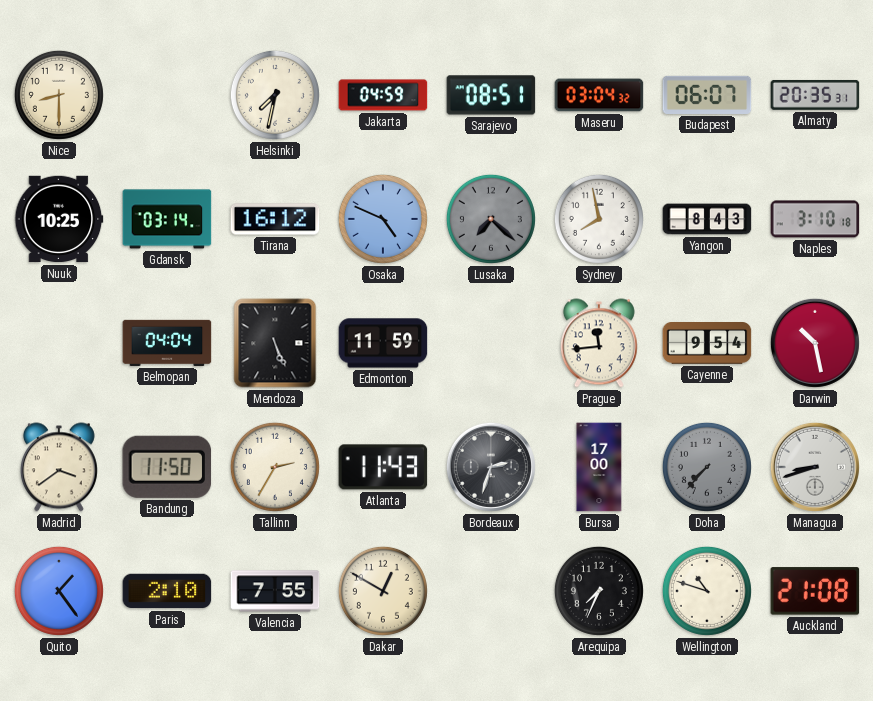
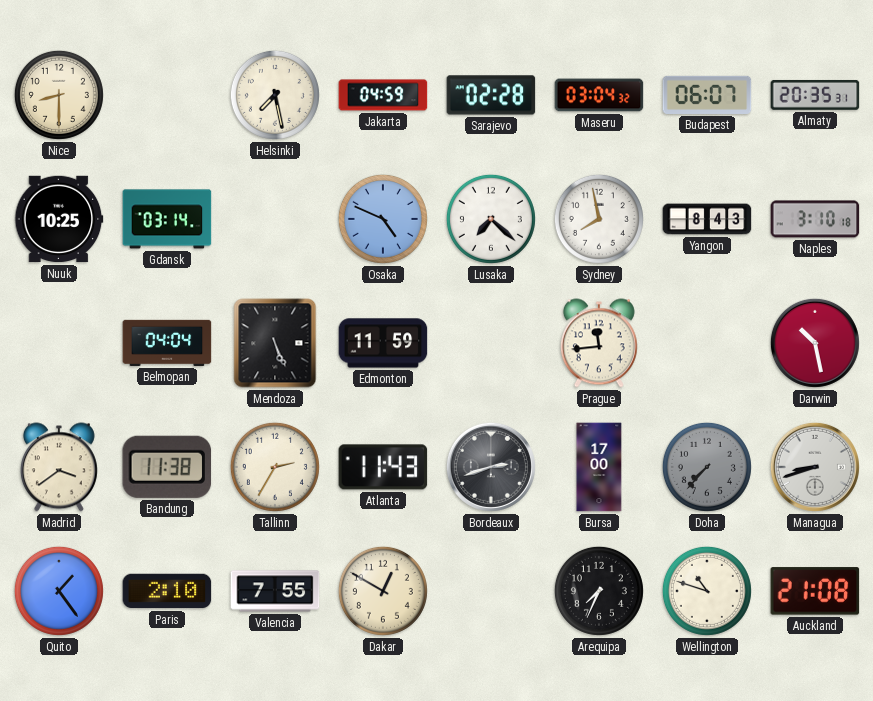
Helsinki: 7:32 -> 7:28 (275, 95)
Sarajevo: 08:51 -> 02:28 (491, 95)
Tirana: 16:12 -> none (275, 219)
Lusaka dial: grey -> white (491, 219)
Cayenne: 9:54 -> none (707, 344)
Bandung: 11:50 -> 11:38 (167, 467)
Bordeaux: 2:33 -> 2:42 (491, 467)
